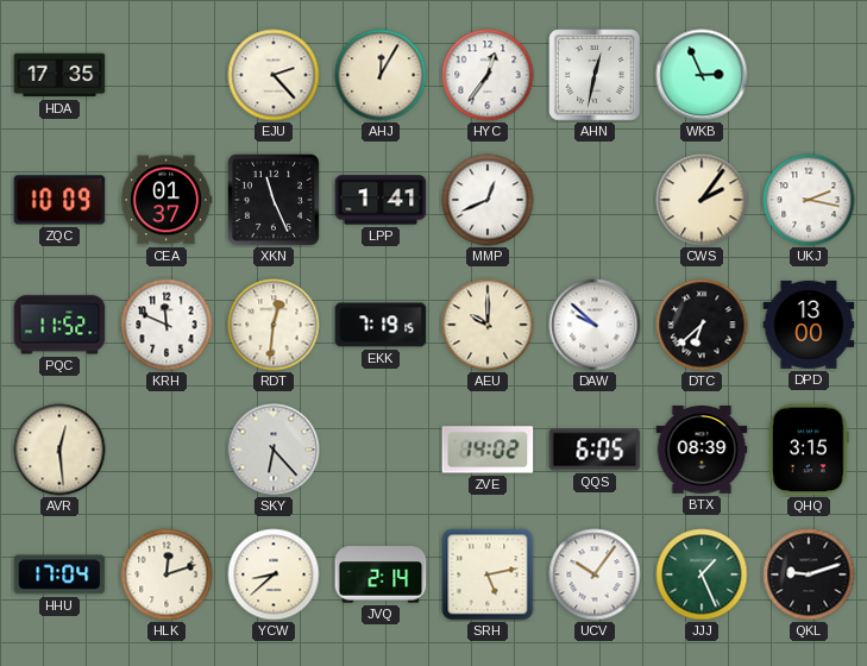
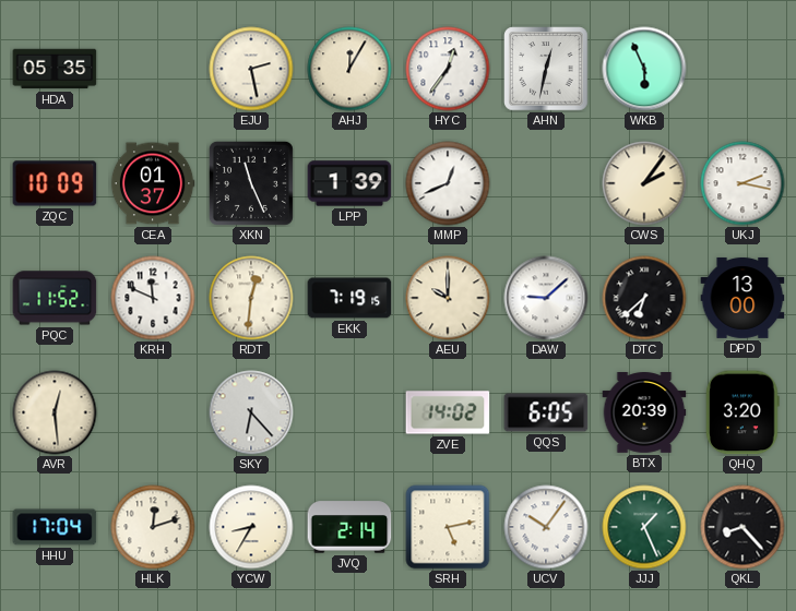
HDA: 17:35 -> 05:35 (55, 69)
EJU: 2:23 -> 2:28 (251, 69)
WKB: 2:56 -> 5:56 (644, 69)
LPP: 1:41 -> 1:39 (349, 183)
DAW: 9:52 -> 9:08 (546, 298)
BTX: 08:39 -> 20:39 (644, 414)
QHQ: 3:15 -> 3:20 (744, 412)
YCW: 8:38 -> 8:35 (251, 527)
QKL: 9:12 -> 8:23 (742, 527)
